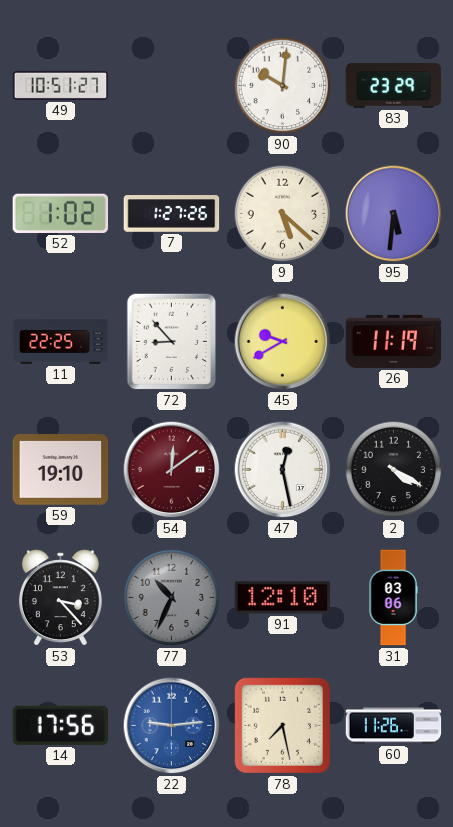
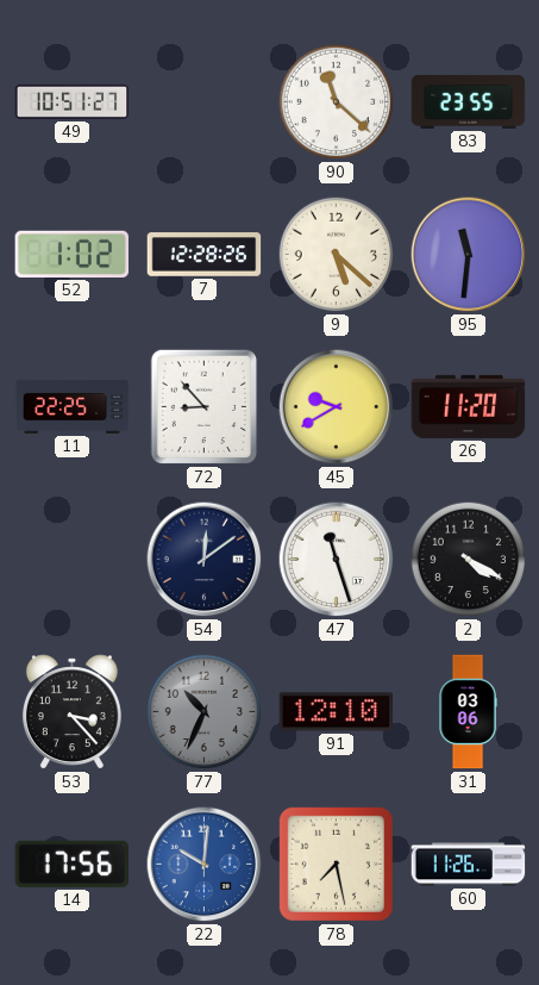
90: 10:01 -> 11:22 (337, 102)
83: 23:29 -> 23:55 (469, 101)
7: 1:27 -> 12:28 (205, 255)
95: 5:31 -> 11:31 (469, 255)
26: 11:19 -> 11:20 (469, 406)
59: 19:10 -> none (61, 470)
54 dial: burgundy -> navy (205, 560)
47: 12:28 -> 11:27 (337, 560)
22: 9:14 -> 10:01 (205, 865)
